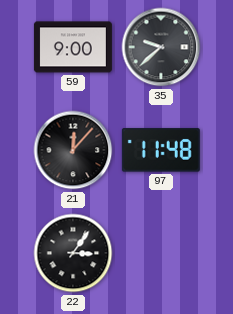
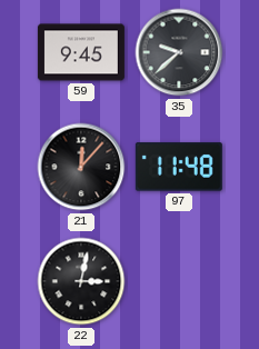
59: 9:00 -> 9:45 (81, 52)
22: 3:06 -> 3:02 (81, 281)
